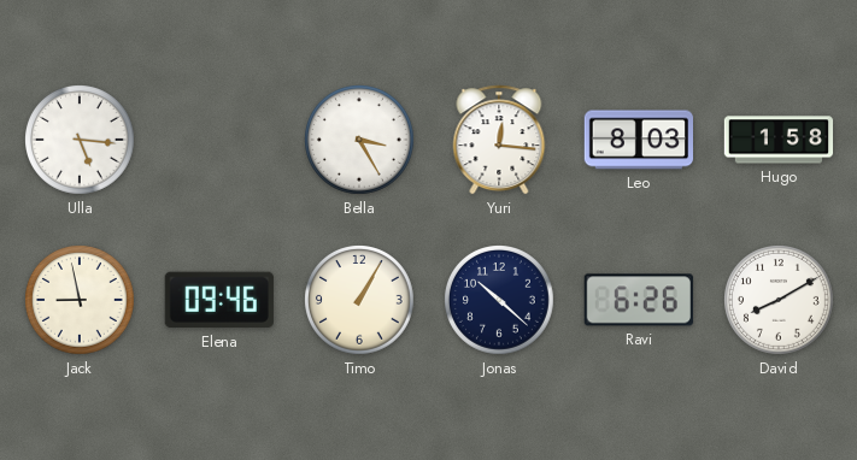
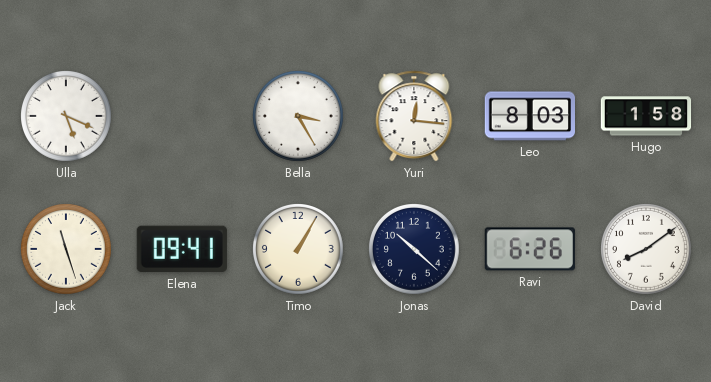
Ulla: 5:16 -> 5:19 (67, 117)
Jack: 8:58 -> 11:27 (67, 250)
Elena: 09:46 -> 09:41 (182, 249)
David: 8:10 -> 8:09 (647, 250)
